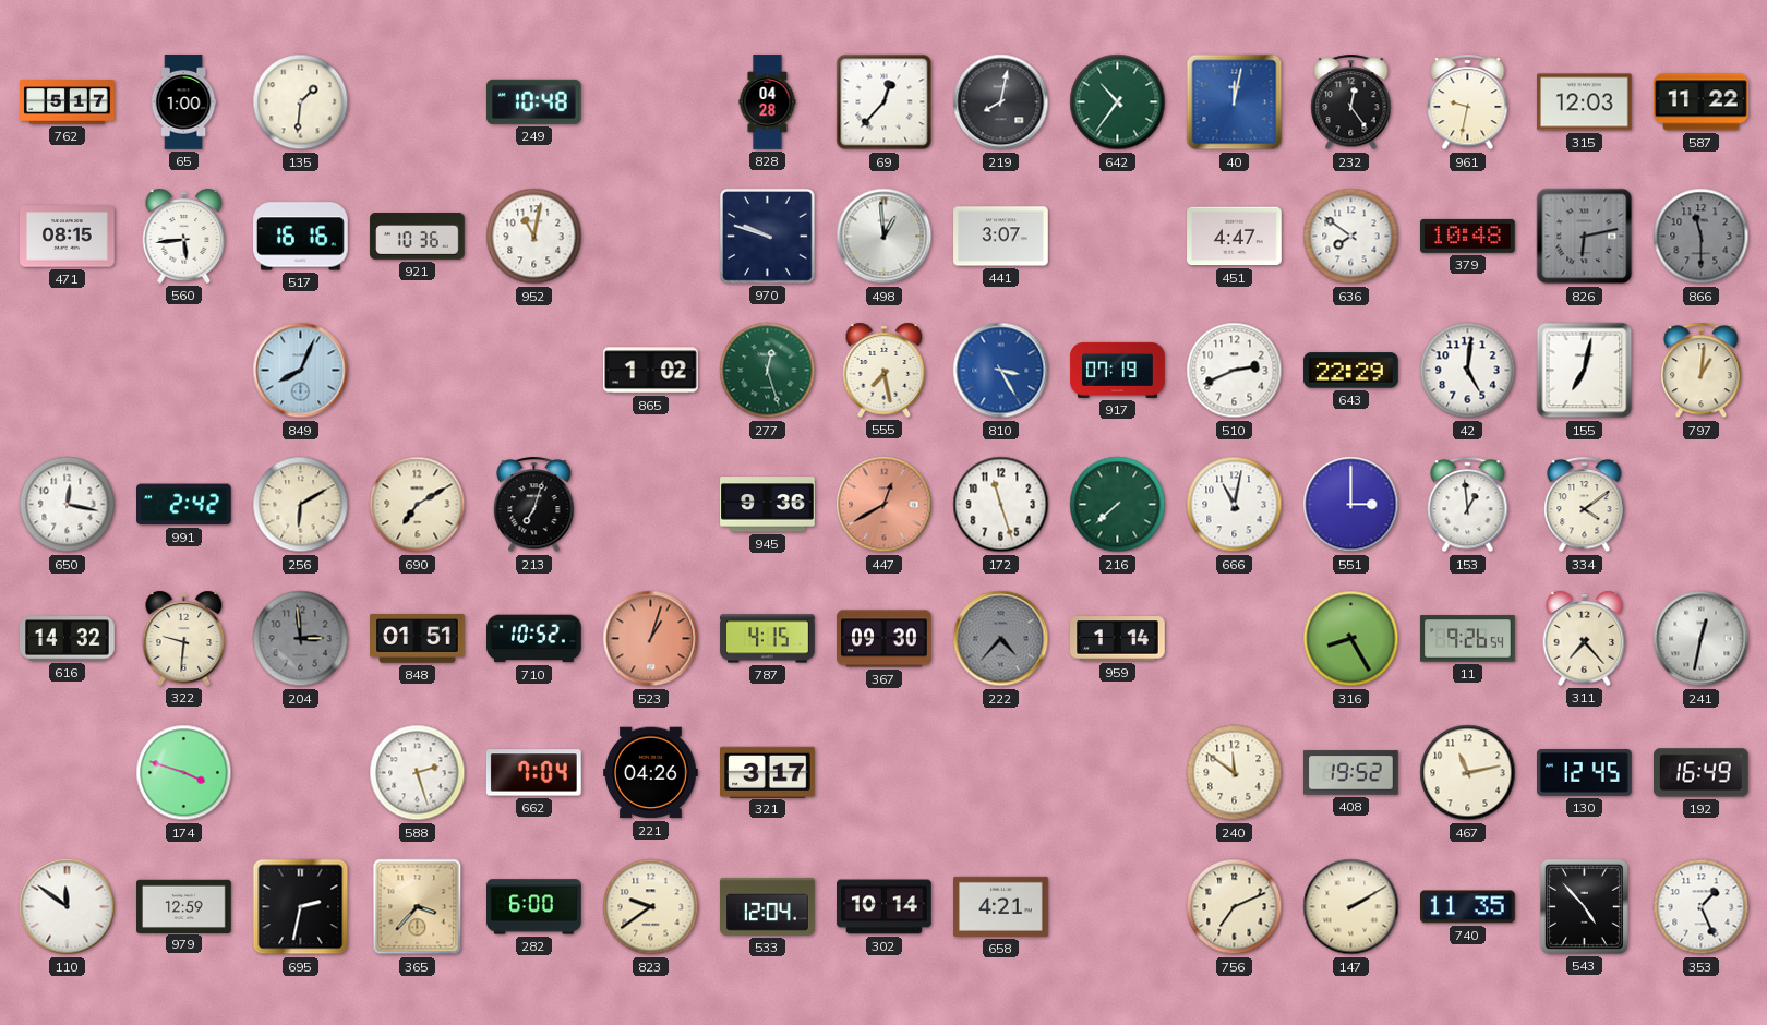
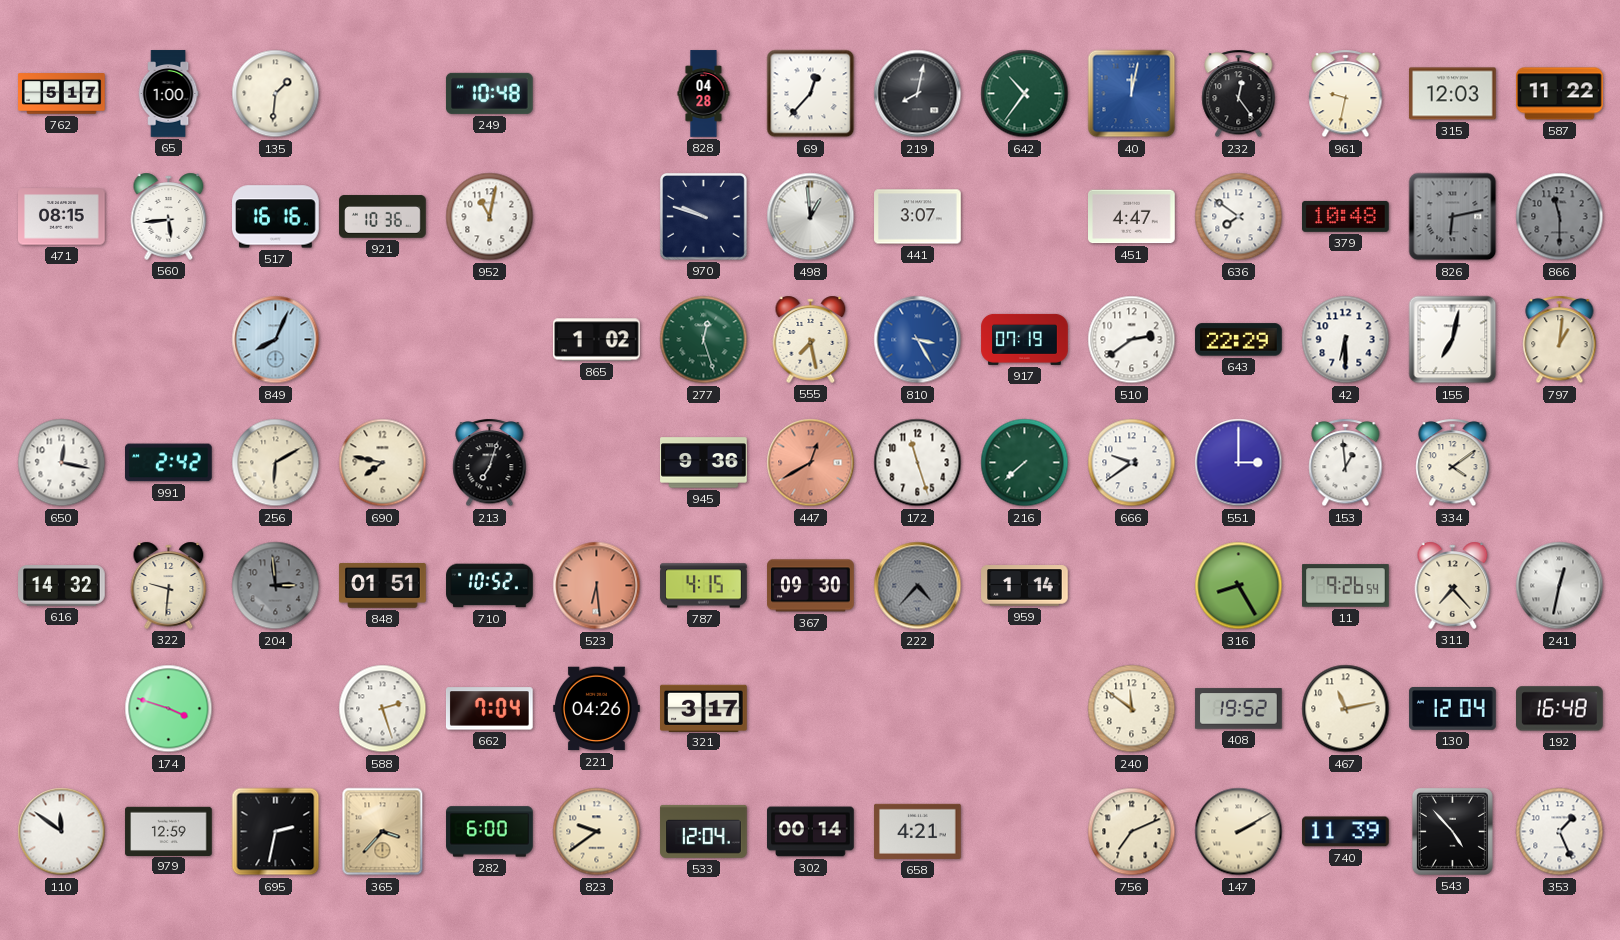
510: 2:41 -> 2:39 (1132, 340)
42: 5:01 -> 6:30 (1346, 340)
690: 7:10 -> 7:47 (383, 463)
666: 11:02 -> 9:39 (1132, 463)
523: 1:03 -> 6:29 (597, 586)
130: 12:45 -> 12:04 (1453, 709)
192: 16:49 -> 16:48 (1560, 709)
302: 10:14 -> 00:14 (811, 832)
740: 11:35 -> 11:39 (1346, 832)
